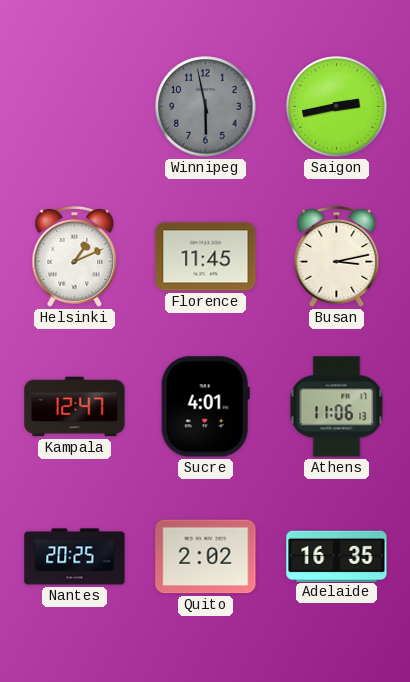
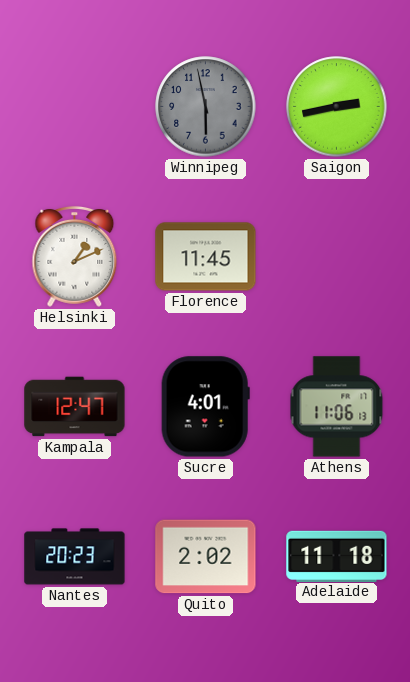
Busan: 3:13 -> none (337, 256)
Nantes: 20:25 -> 20:23 (75, 557)
Adelaide: 16:35 -> 11:18 (337, 556)
